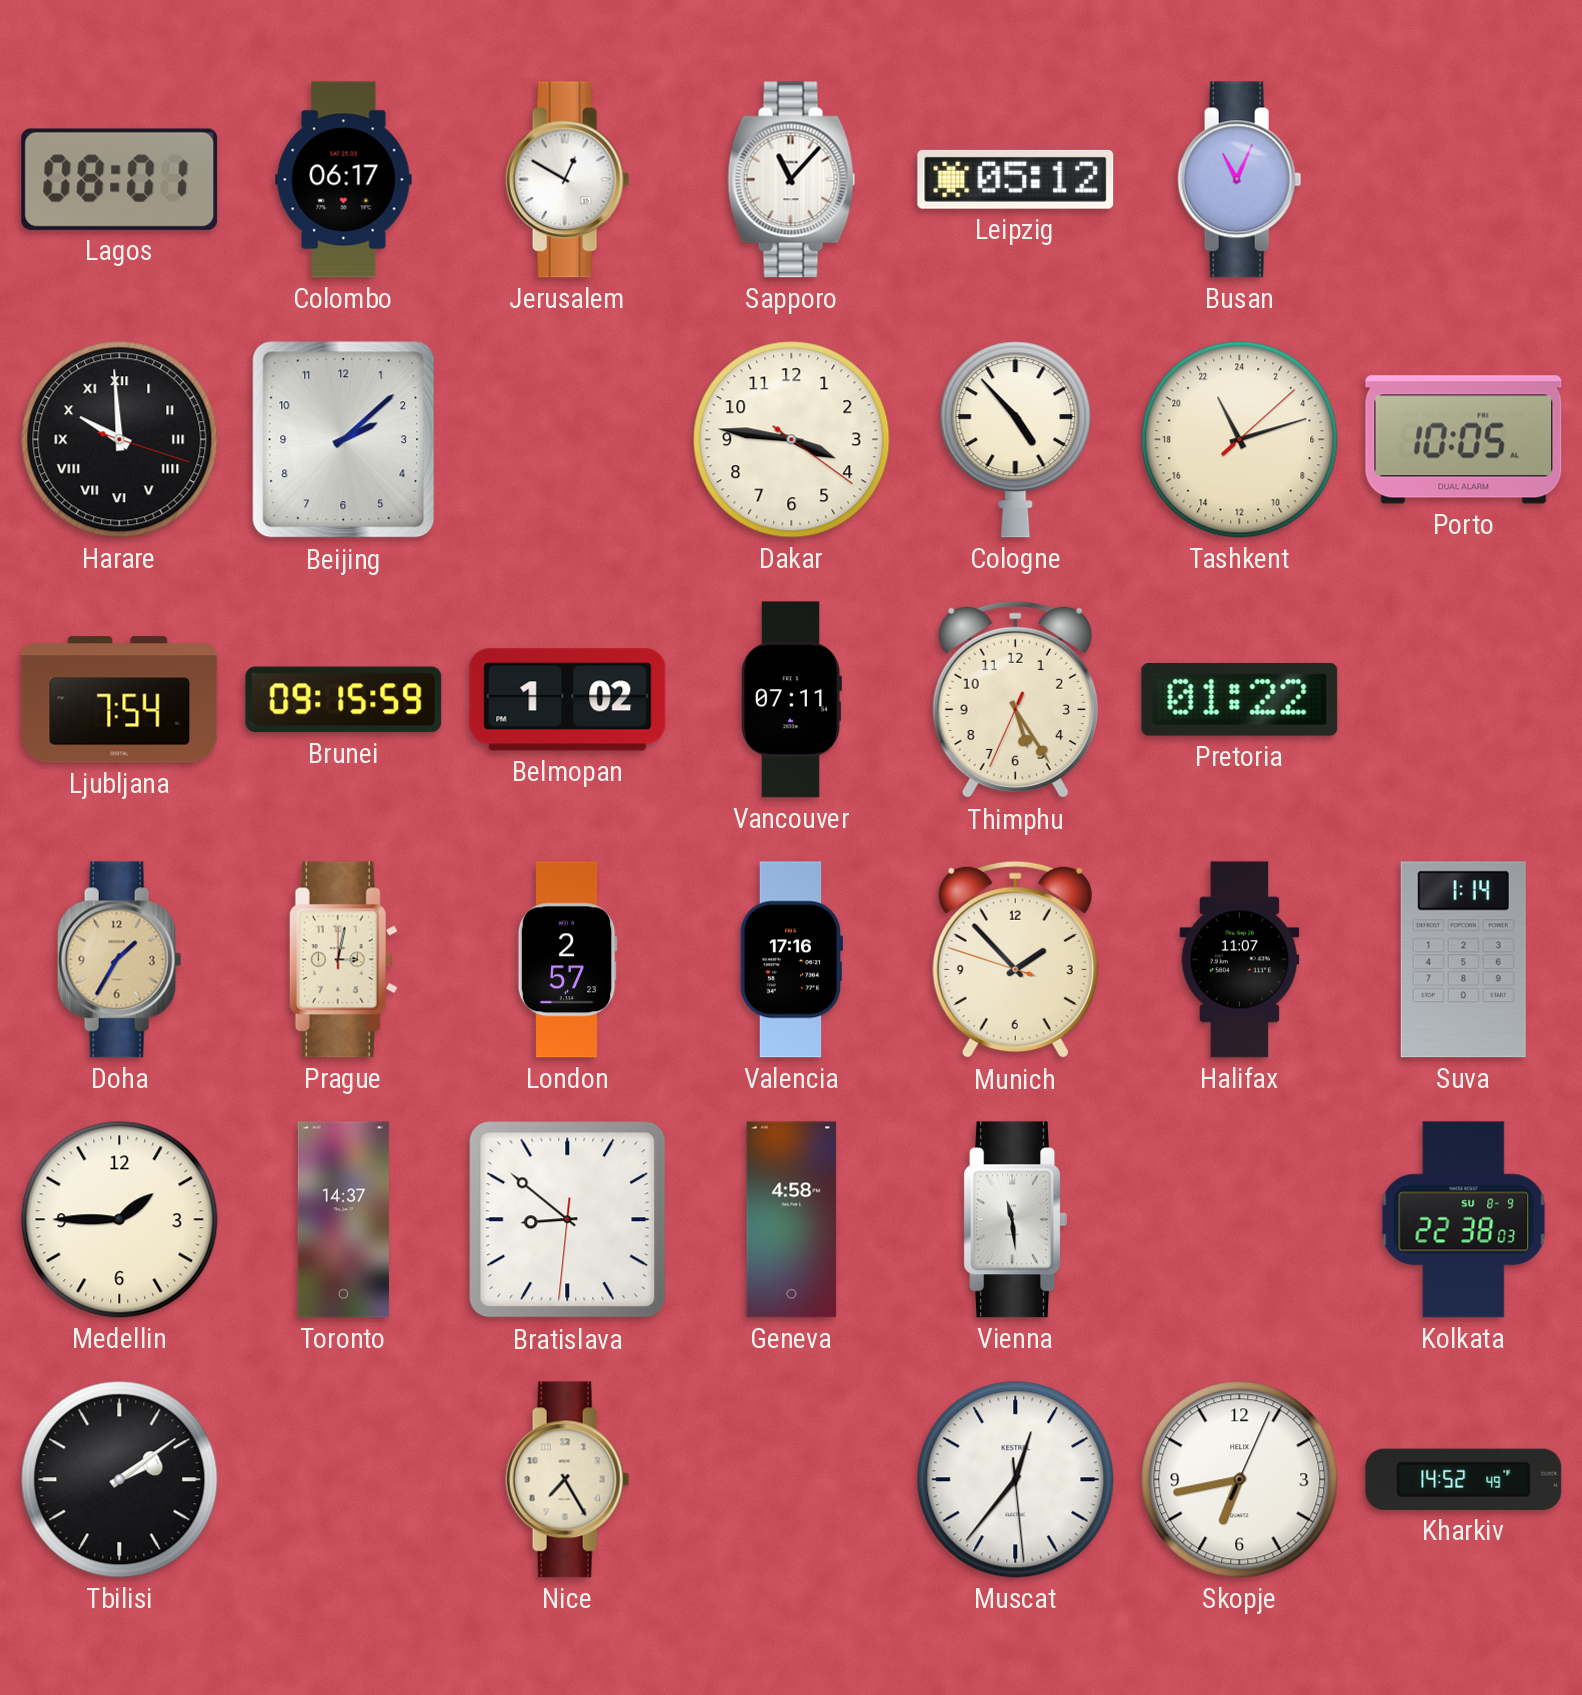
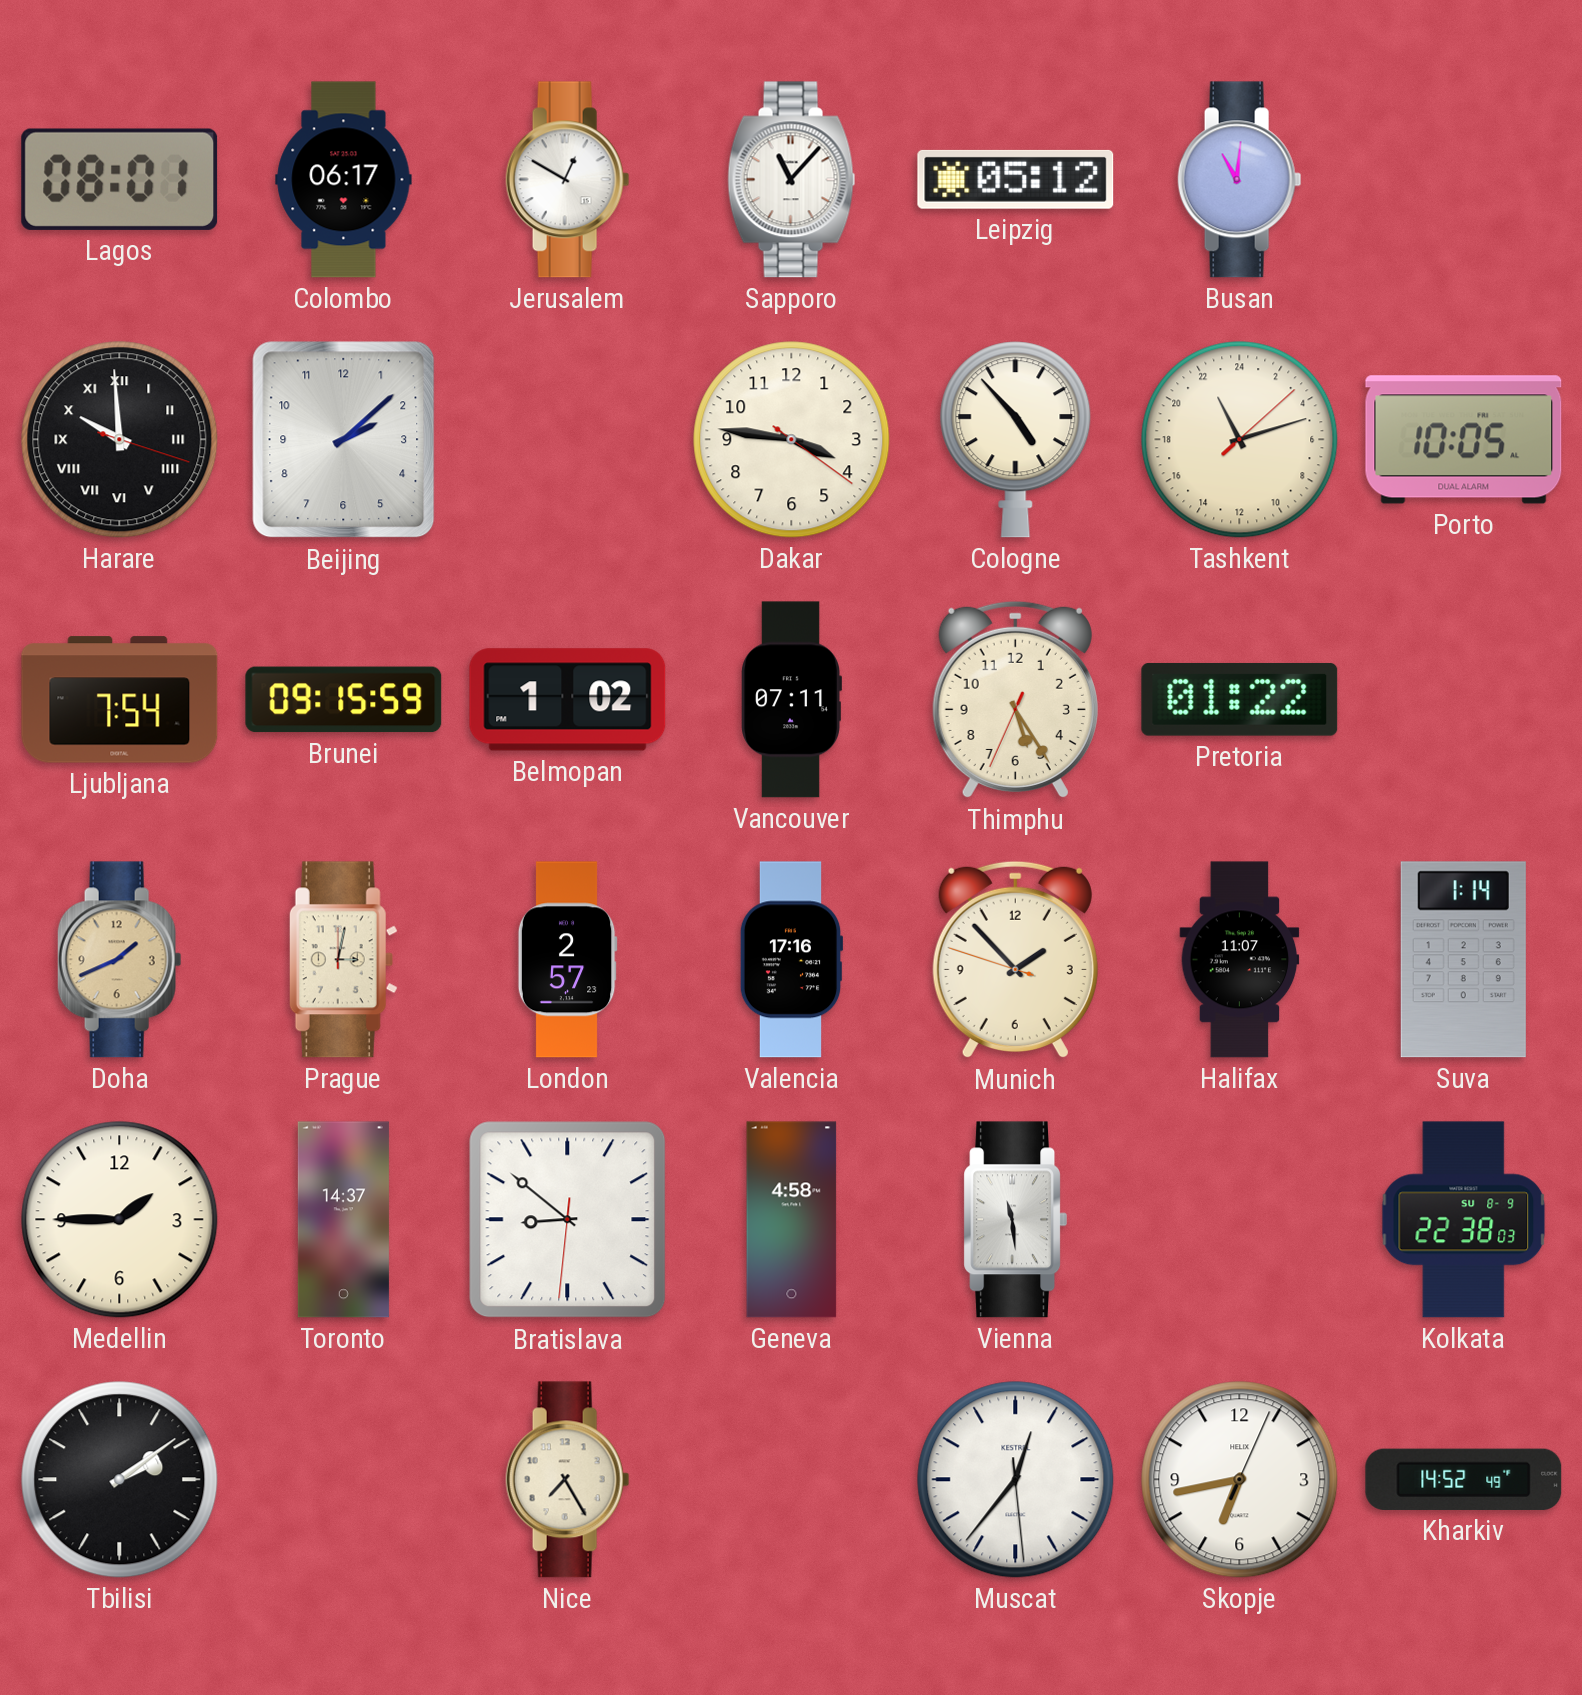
Busan: 11:04 -> 11:01 (1240, 180)
Doha: 1:35 -> 1:41 (120, 960)
